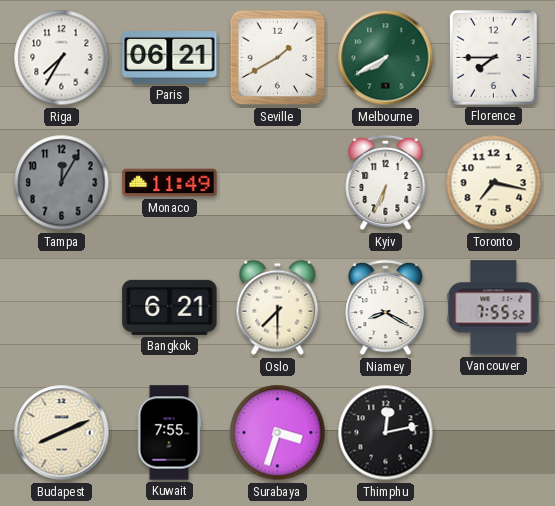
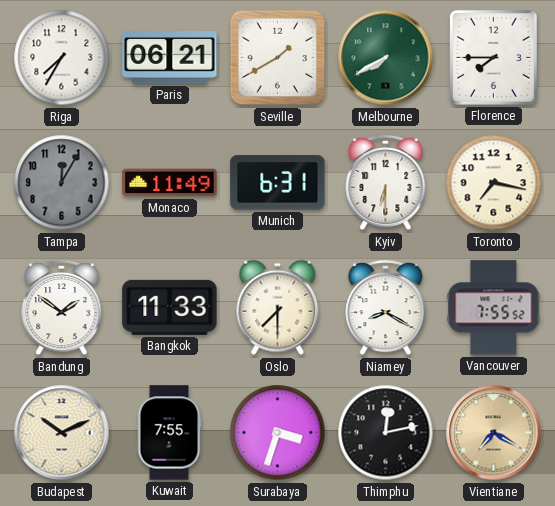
Munich: none -> 6:31 (278, 183)
Kyiv: 6:34 -> 6:30 (386, 183)
Bandung: none -> 1:51 (62, 308)
Bangkok: 6:21 -> 11:33 (170, 307)
Budapest: 8:11 -> 10:11 (62, 433)
Vientiane: none -> 7:20 (494, 433)
